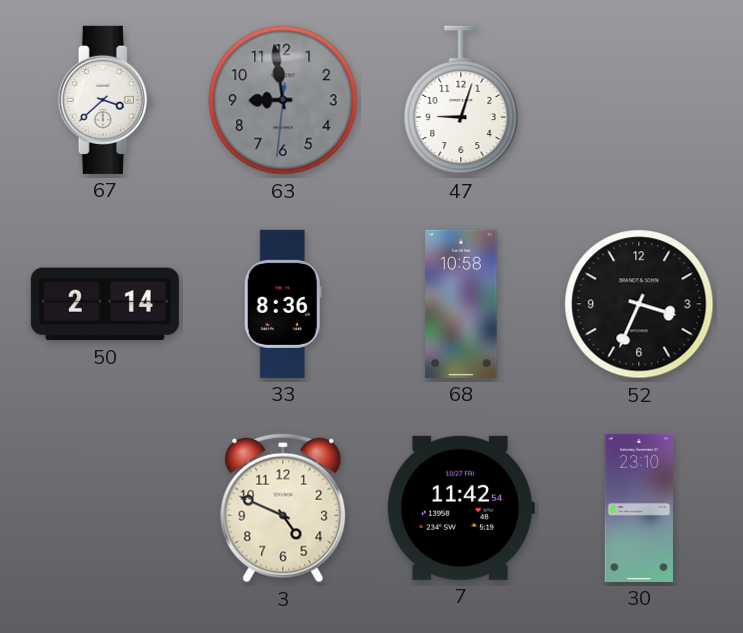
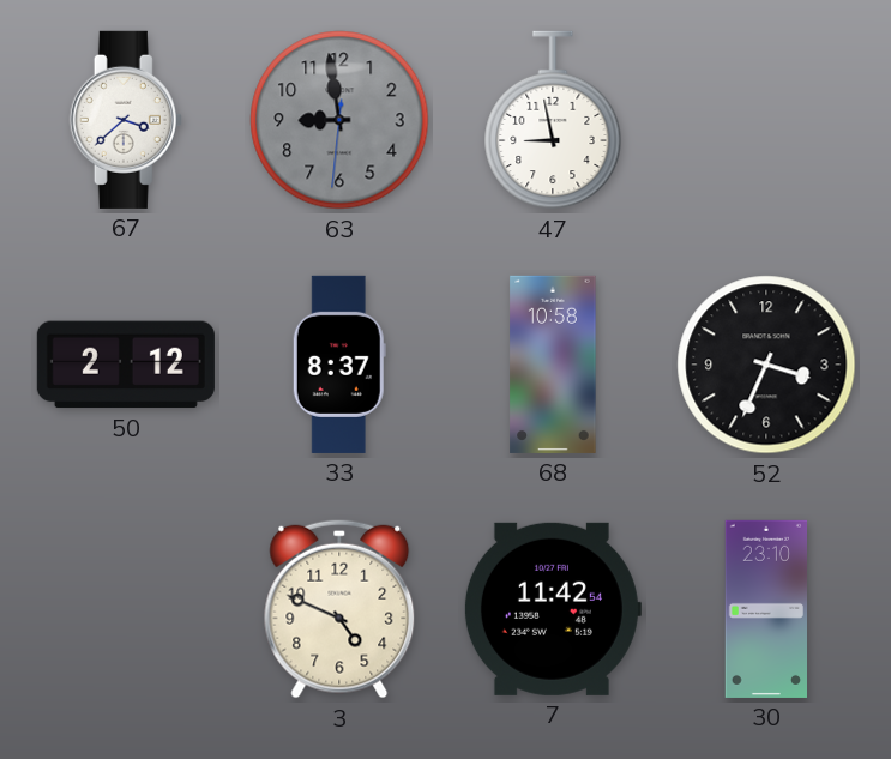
47: 9:03 -> 8:58 (553, 120)
50: 2:14 -> 2:12 (126, 365)
33: 8:36 -> 8:37 (339, 365)
